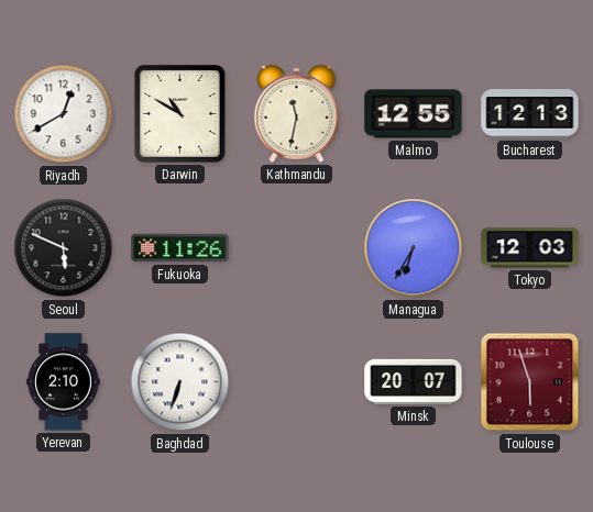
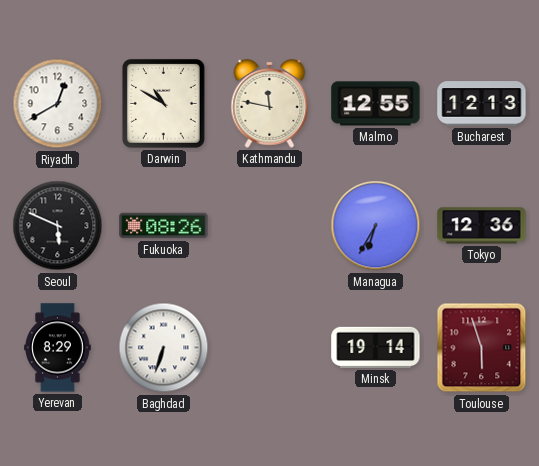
Kathmandu: 11:32 -> 11:47 (270, 103)
Fukuoka: 11:26 -> 08:26 (164, 226)
Tokyo: 12:03 -> 12:36 (482, 226)
Yerevan: 2:10 -> 8:29 (58, 348)
Minsk: 20:07 -> 19:14 (376, 347)
